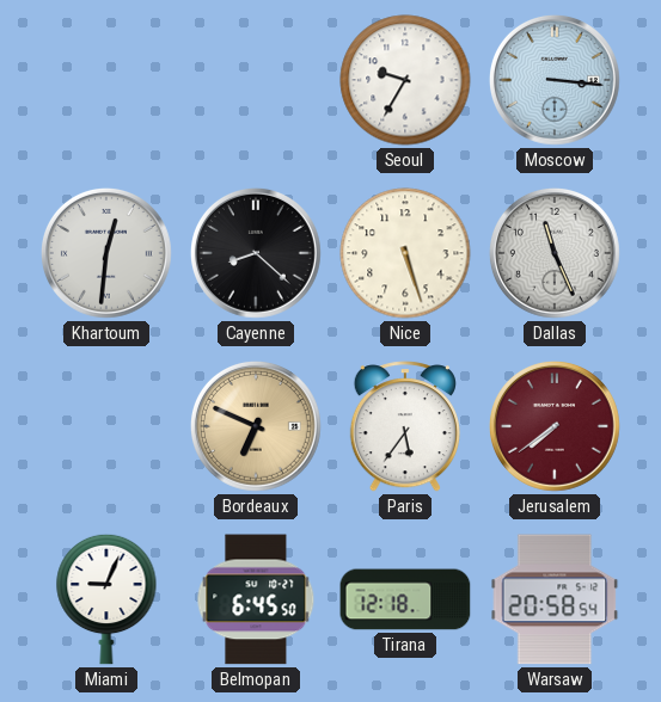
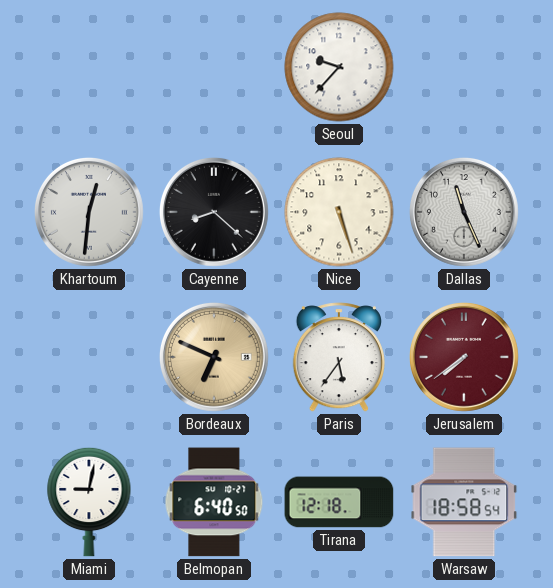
Seoul: 9:35 -> 9:37 (339, 67)
Moscow: 3:16 -> none (555, 80)
Miami: 9:04 -> 9:02 (89, 502)
Belmopan: 6:45 -> 6:40 (214, 502)
Warsaw: 20:58 -> 18:58 (464, 502)
